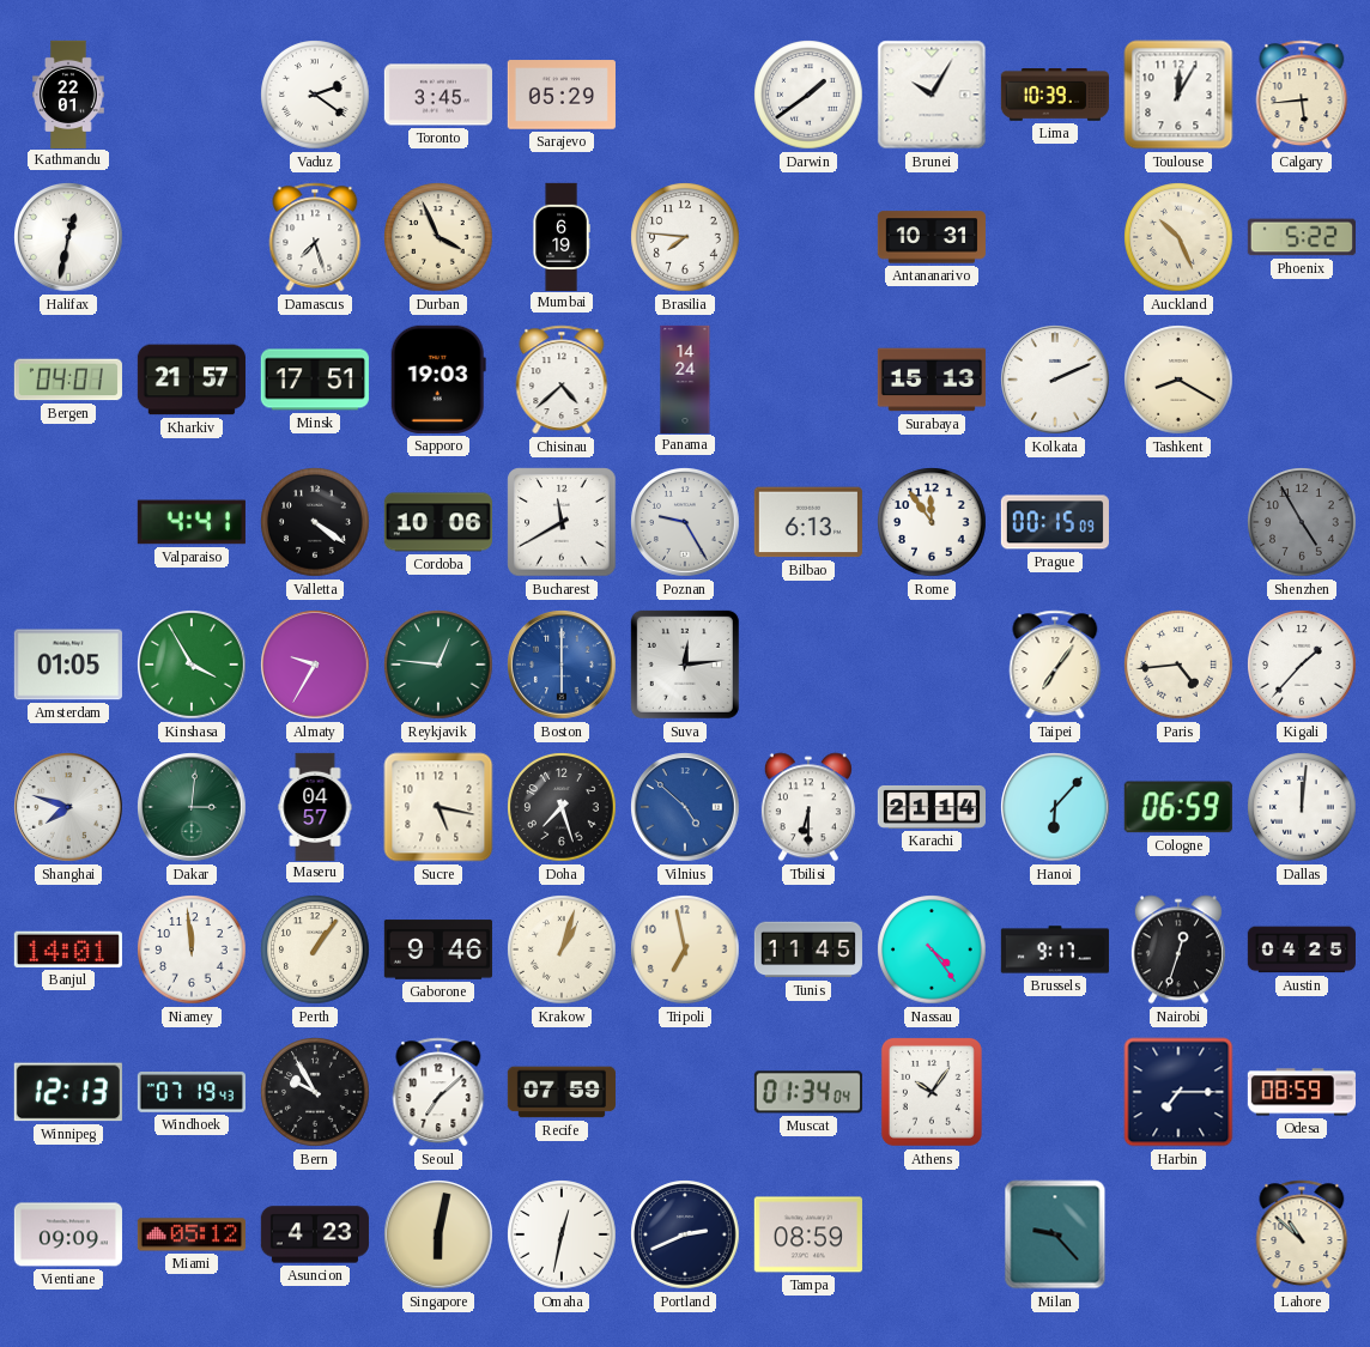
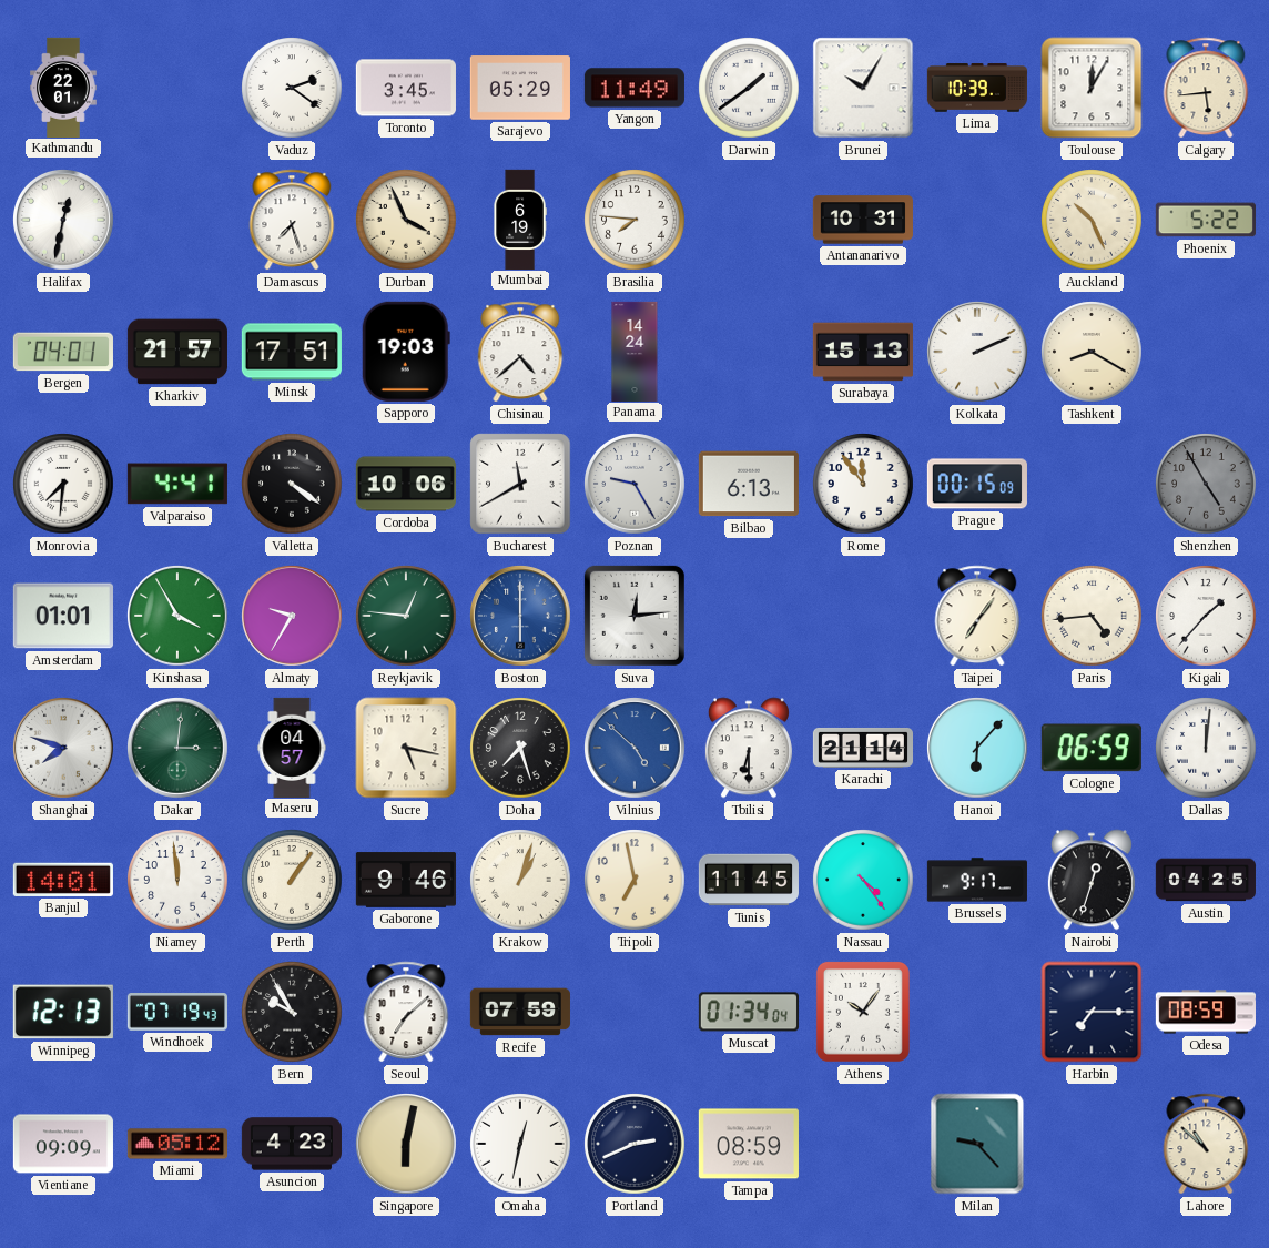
Yangon: none -> 11:49 (634, 88)
Monrovia: none -> 7:31 (63, 484)
Amsterdam: 01:05 -> 01:01 (63, 616)
